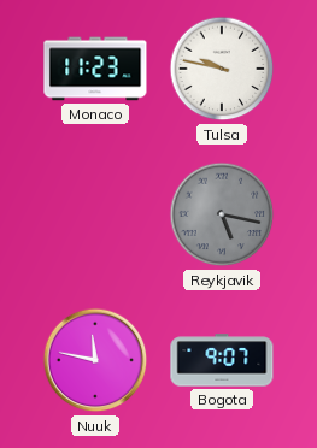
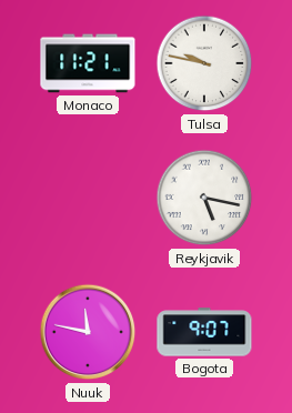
Monaco: 11:23 -> 11:21 (88, 63)
Reykjavik dial: grey -> white (204, 198)
